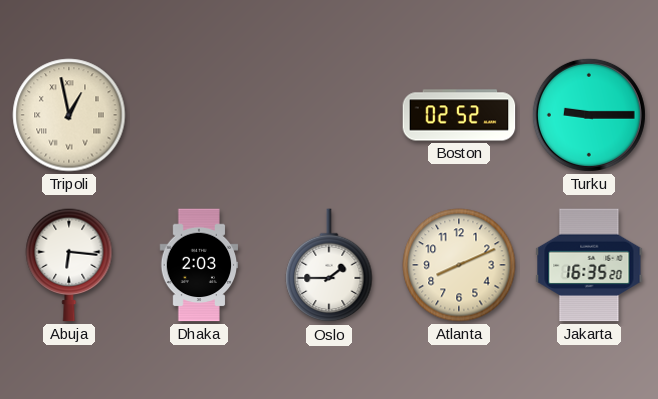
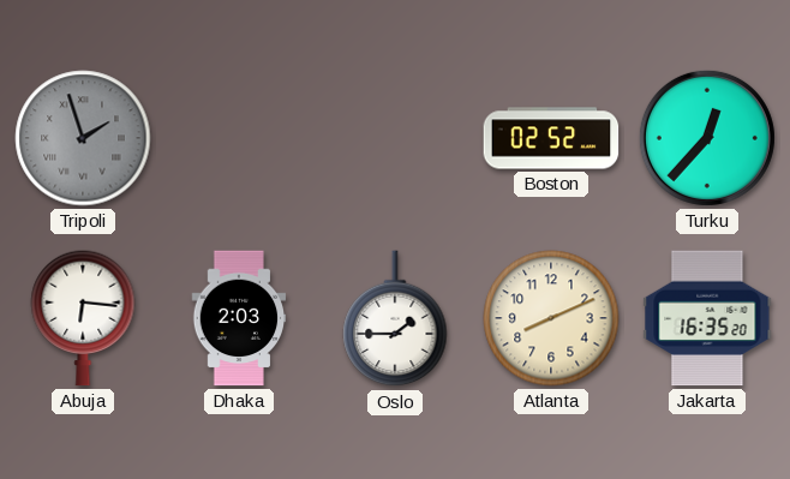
Tripoli: 12:58 -> 1:57 (83, 138)
Tripoli dial: cream -> grey (83, 138)
Turku: 9:15 -> 12:37 (707, 138)
